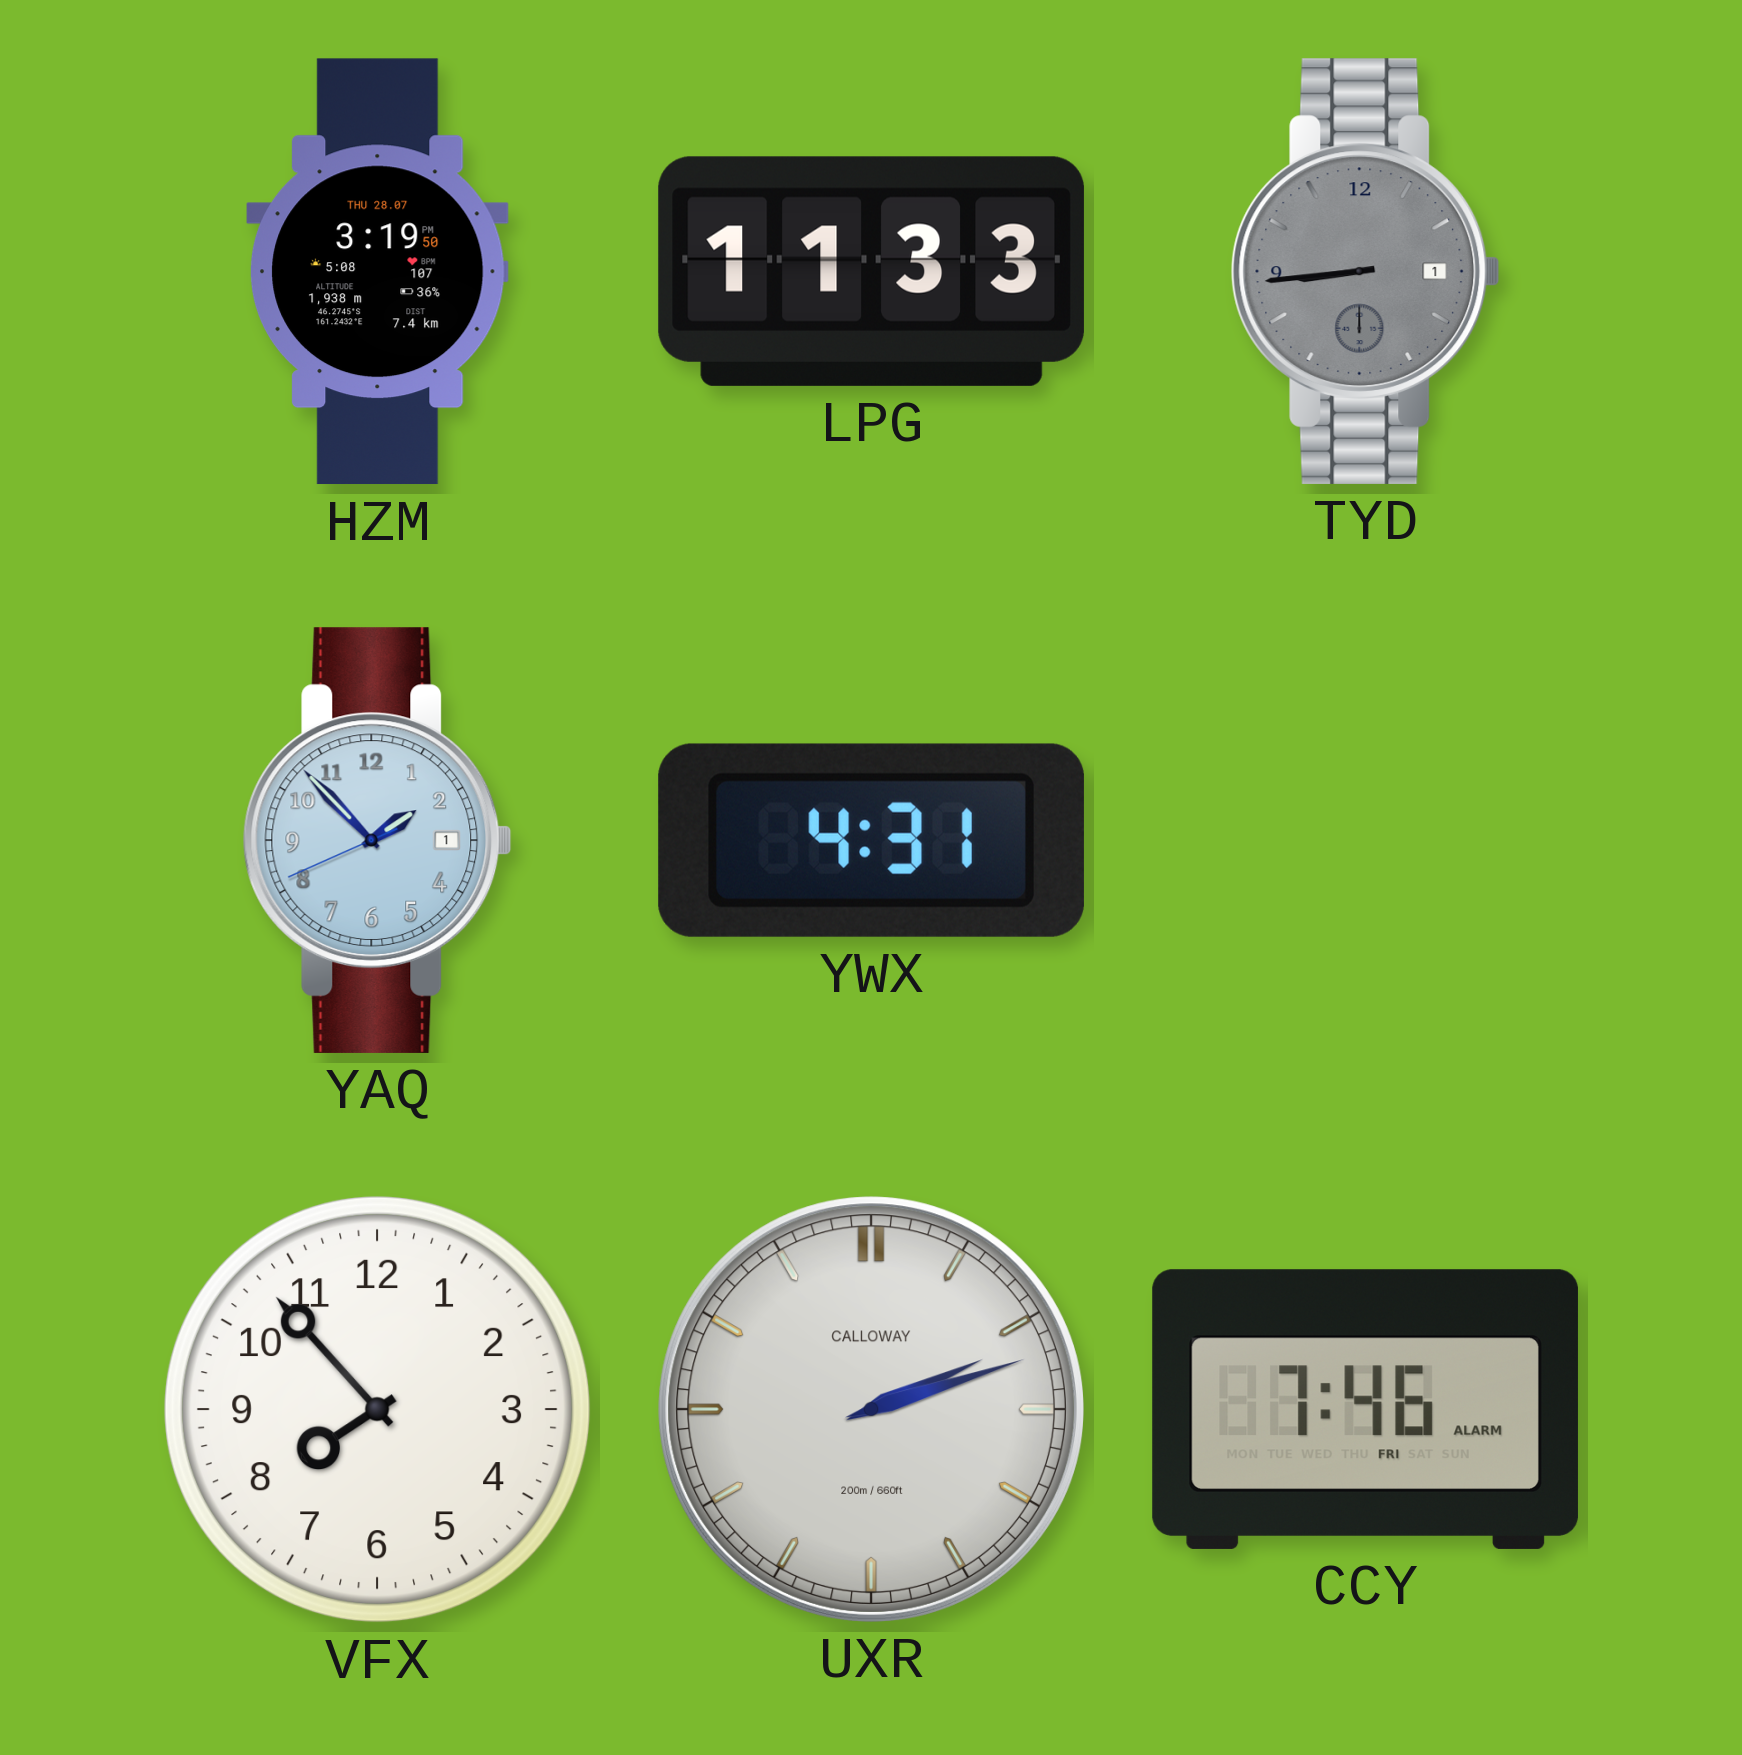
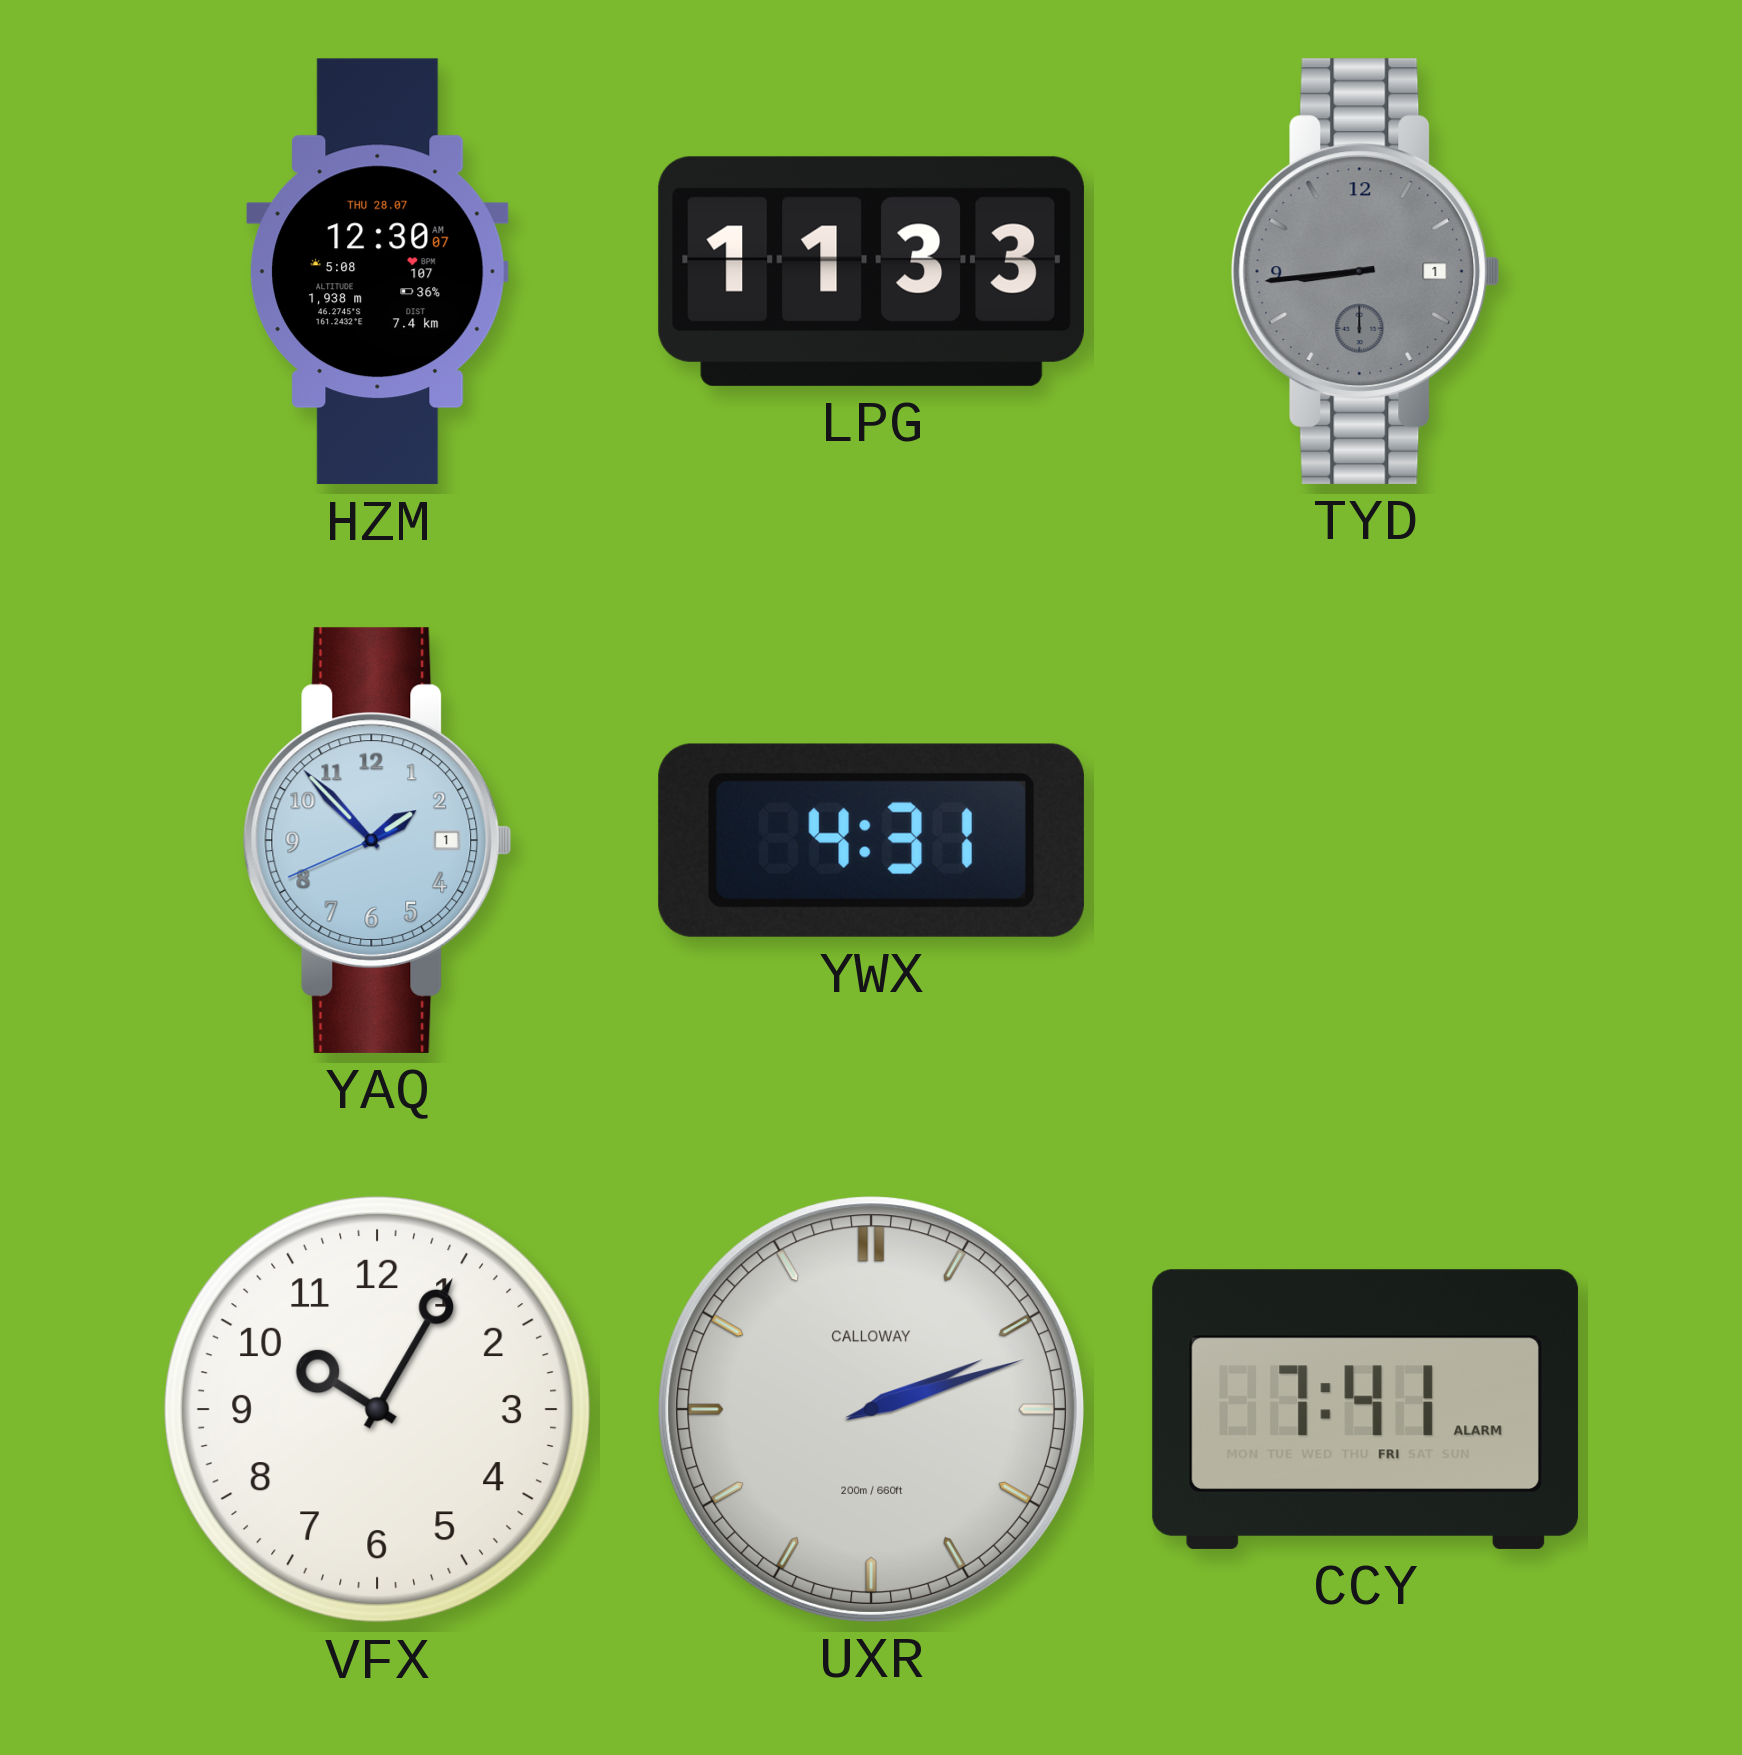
HZM: 3:19 -> 12:30 (378, 272)
VFX: 7:53 -> 10:05 (377, 1409)
CCY: 7:46 -> 7:41 (1365, 1409)
